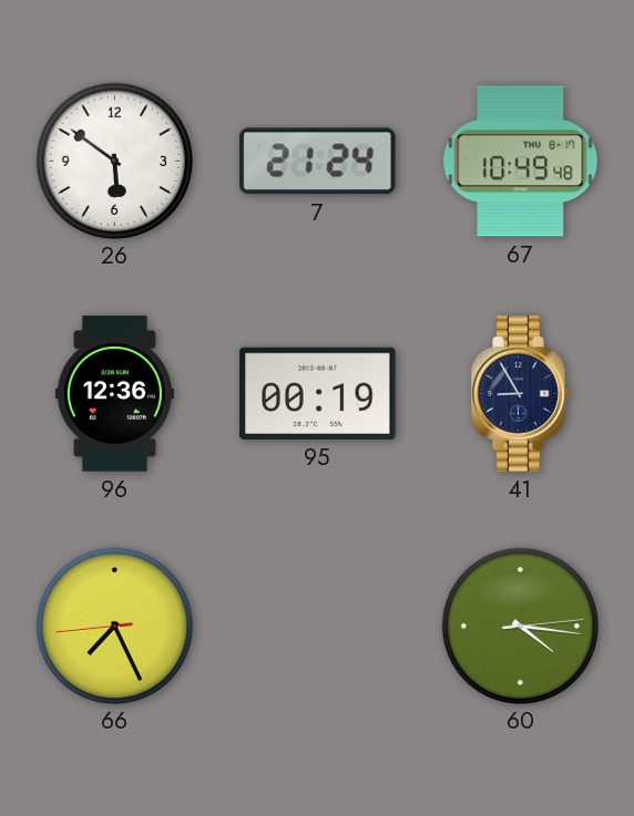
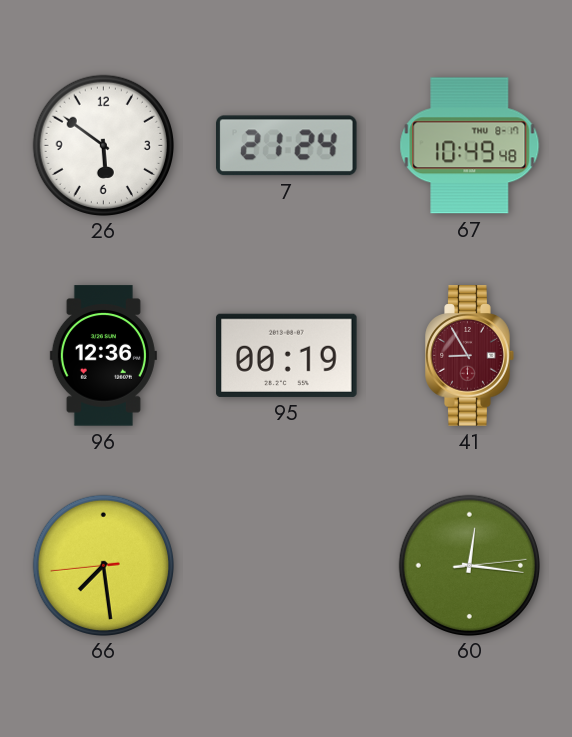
41 dial: navy -> burgundy (470, 356)
66: 7:25 -> 7:28 (103, 565)
60: 4:16 -> 12:16 (469, 565)
